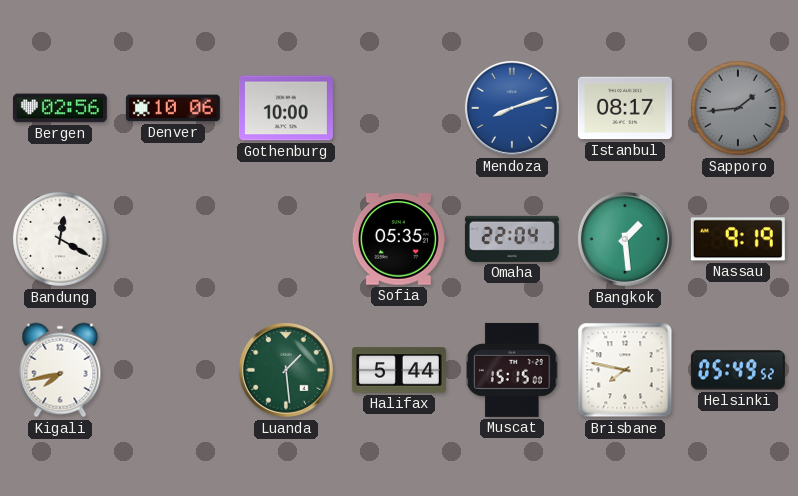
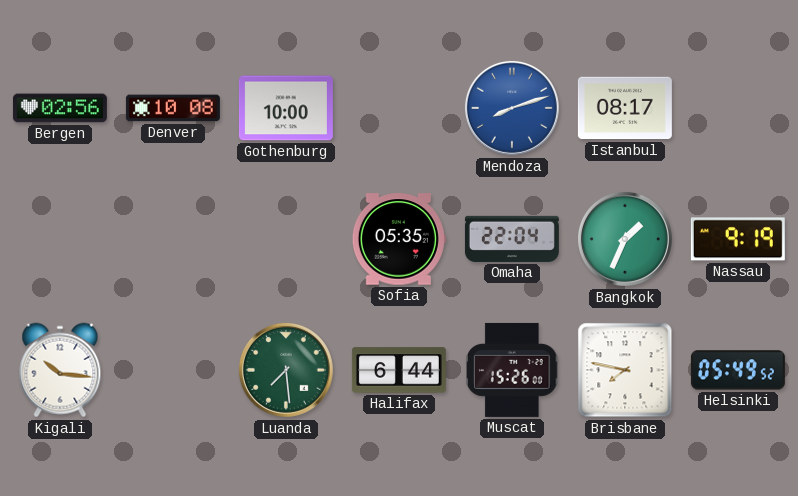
Denver: 10:06 -> 10:08 (173, 108)
Sapporo: 1:44 -> none (739, 109)
Bandung: 12:20 -> none (61, 240)
Bangkok: 1:29 -> 1:34 (625, 239)
Kigali: 7:43 -> 10:16 (60, 370)
Luanda: 1:29 -> 7:29 (286, 370)
Halifax: 5:44 -> 6:44 (399, 370)
Muscat: 15:15 -> 15:26 (512, 370)
